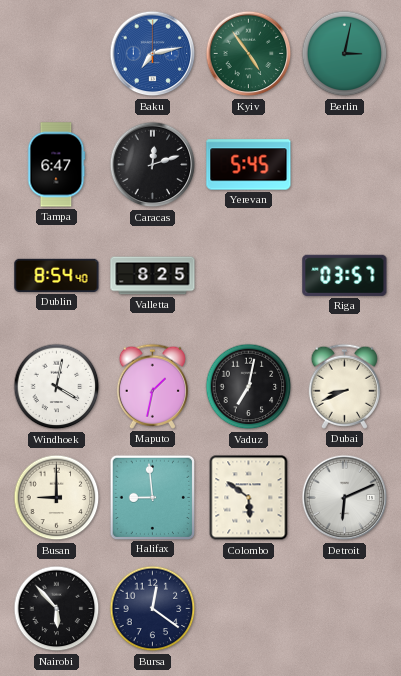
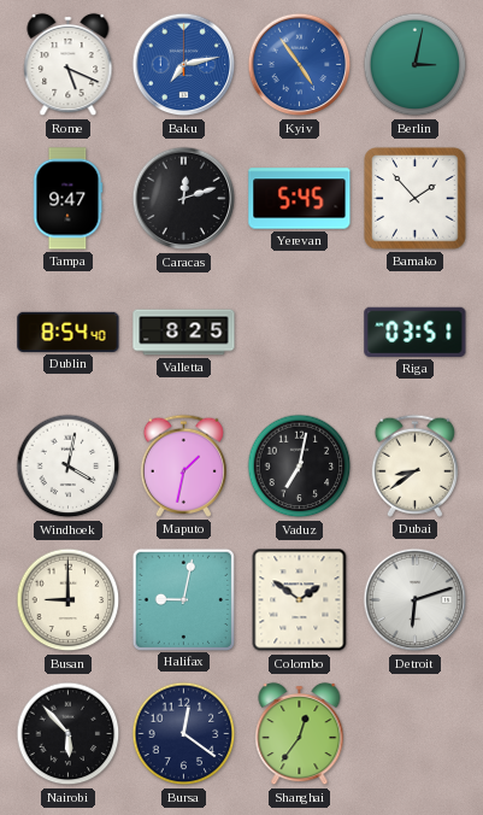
Rome: none -> 5:19 (69, 65)
Kyiv dial: green -> blue (300, 65)
Tampa: 6:47 -> 9:47 (67, 199)
Bamako: none -> 1:53 (416, 199)
Riga: 03:57 -> 03:51 (416, 332)
Dubai: 8:41 -> 8:39 (414, 465)
Halifax: 8:59 -> 9:02 (183, 599)
Colombo: 5:51 -> 1:51 (300, 600)
Detroit: 6:11 -> 6:12 (416, 600)
Shanghai: none -> 12:36 (300, 734)
